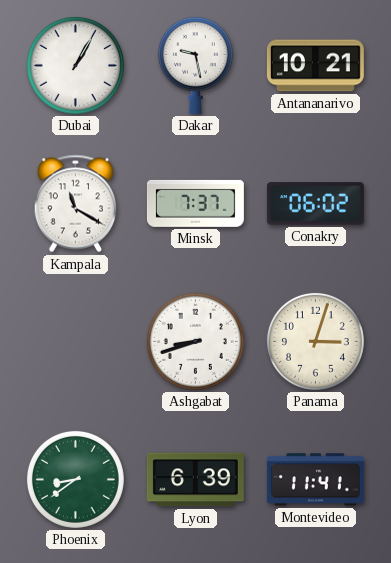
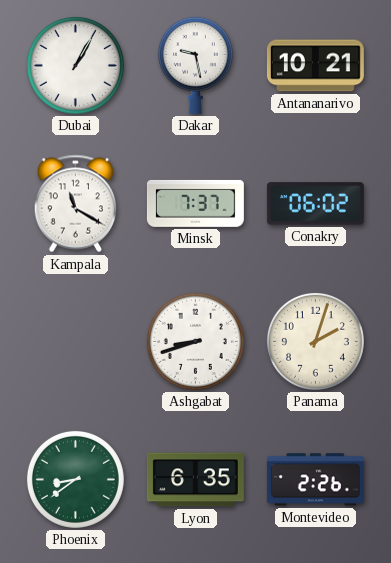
Panama: 3:03 -> 2:03 (315, 341)
Lyon: 6:39 -> 6:35 (195, 480)
Montevideo: 11:41 -> 2:26 (315, 480)
